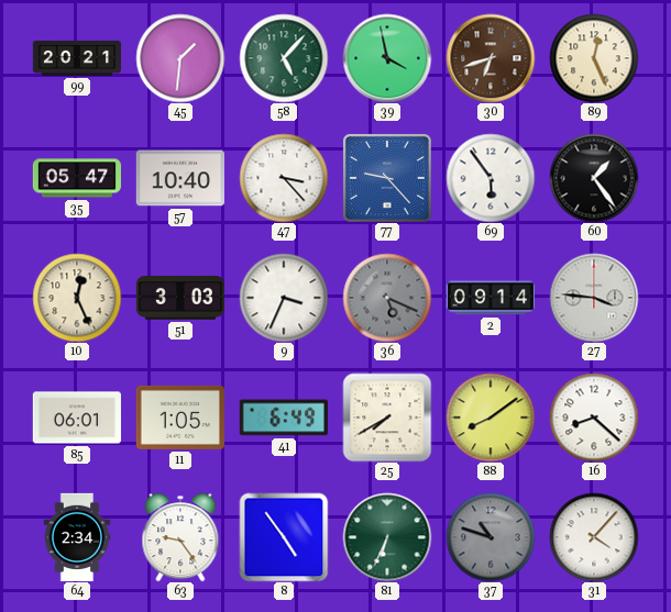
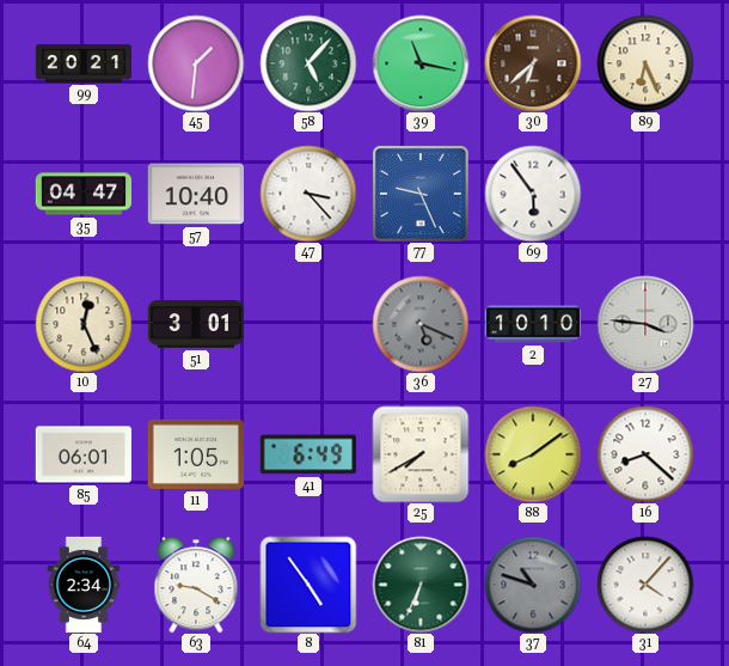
39: 3:58 -> 11:17 (421, 63)
30: 6:42 -> 6:38 (533, 63)
89: 12:26 -> 6:26 (645, 63)
35: 05:47 -> 04:47 (82, 194)
77: 9:23 -> 9:26 (421, 194)
60: 1:24 -> none (594, 178)
51: 3:03 -> 3:01 (195, 324)
9: 3:34 -> none (284, 298)
2: 09:14 -> 10:10 (533, 324)
63: 9:24 -> 9:20 (196, 585)
